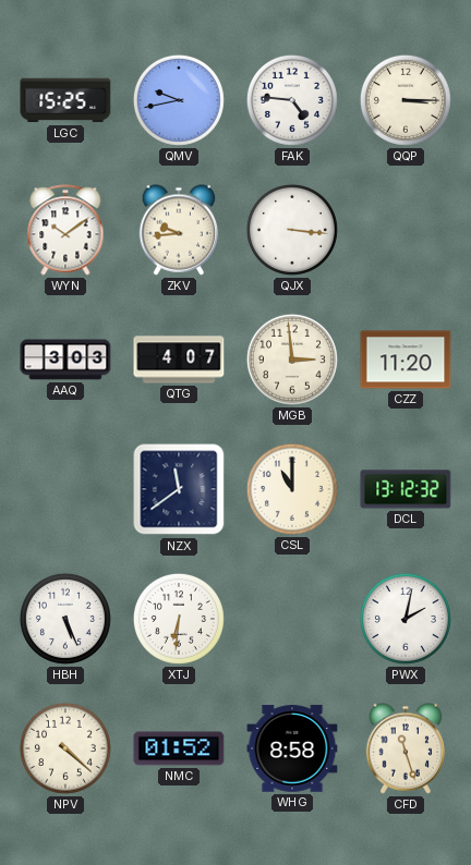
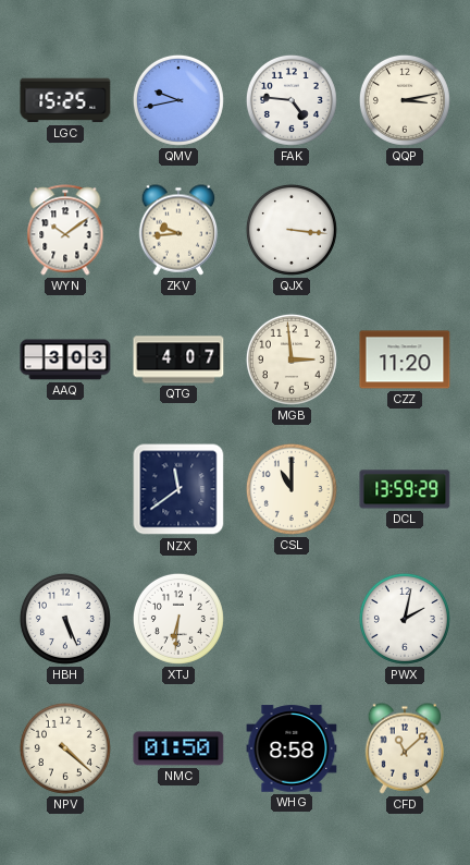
QQP: 3:15 -> 3:13 (405, 100)
DCL: 13:12 -> 13:59 (405, 489)
NMC: 01:52 -> 01:50 (178, 748)
CFD: 11:27 -> 11:08 (405, 748)
